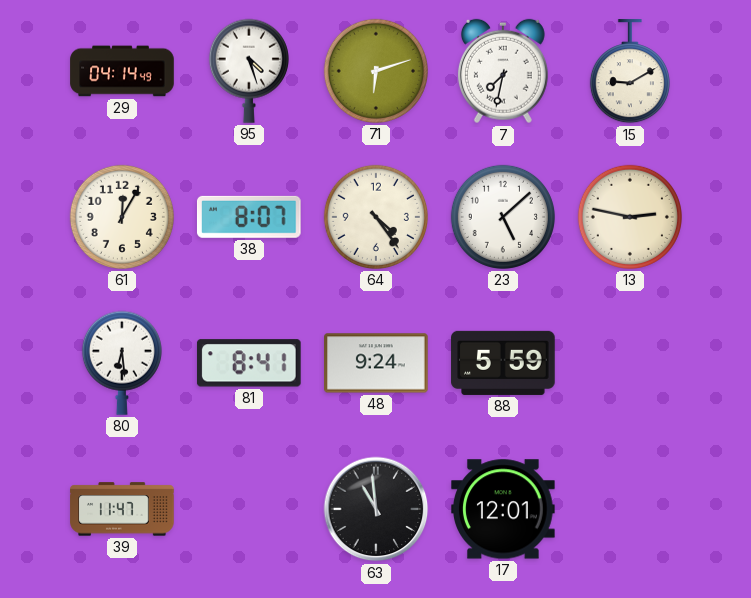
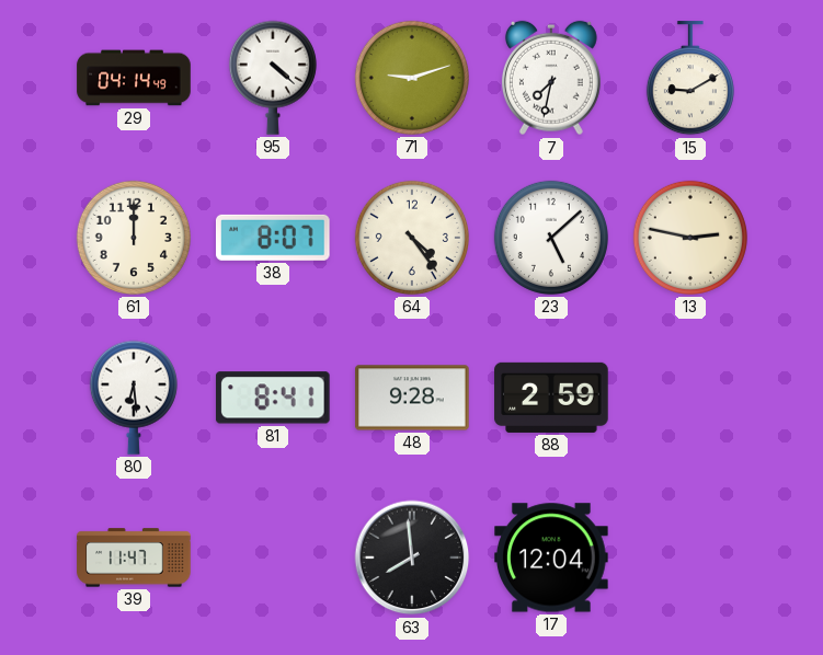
95: 4:27 -> 4:22 (273, 78)
71: 6:12 -> 9:12 (412, 78)
61: 12:05 -> 12:00 (134, 238)
48: 9:24 -> 9:28 (412, 398)
88: 5:59 -> 2:59 (551, 398)
63: 10:59 -> 7:59 (412, 558)
17: 12:01 -> 12:04 (551, 558)
